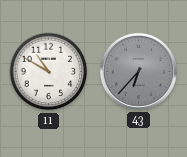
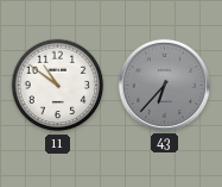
11: 10:50 -> 10:51 (58, 86)
